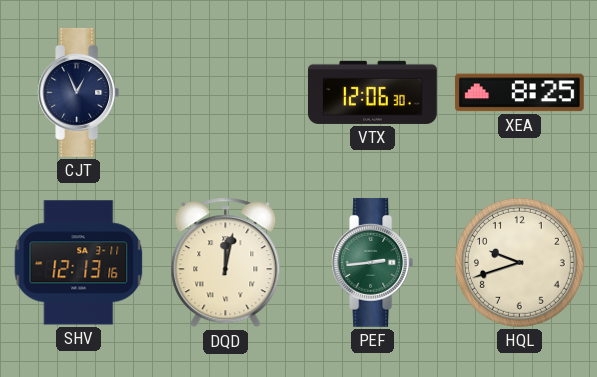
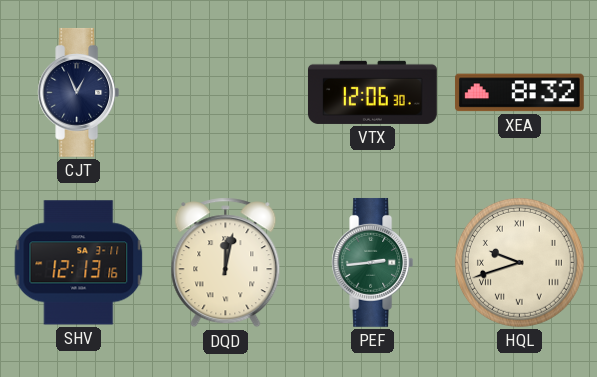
XEA: 8:25 -> 8:32 (519, 93)
HQL numerals: Arabic -> Roman (519, 262)
